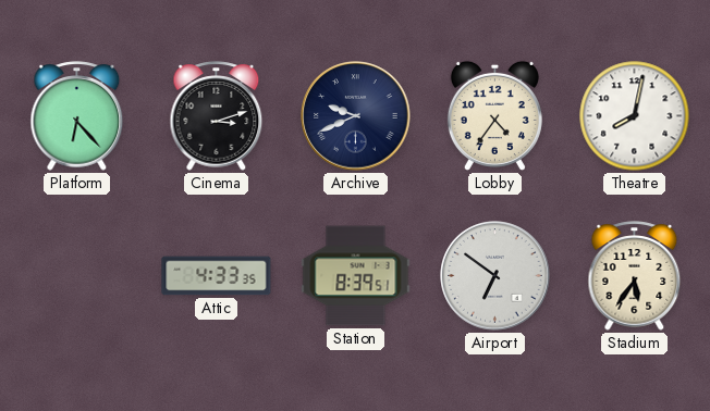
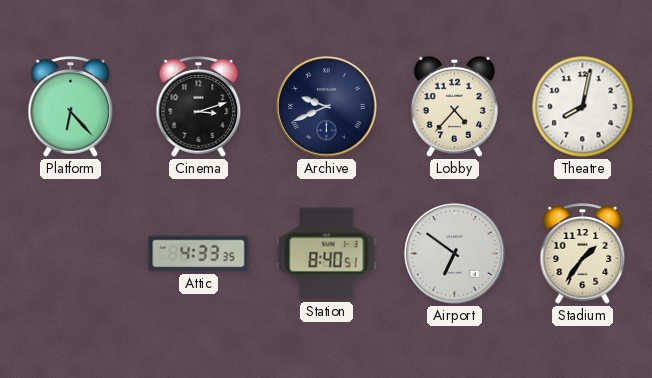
Lobby: 4:36 -> 4:37 (454, 106)
Station: 8:39 -> 8:40 (327, 254)
Stadium: 5:36 -> 1:36 (583, 254)
